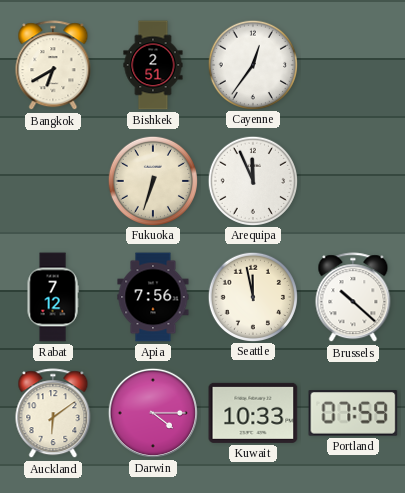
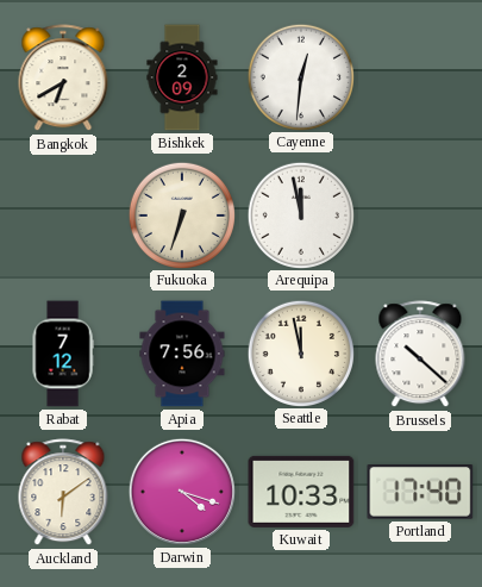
Bishkek: 2:51 -> 2:09 (182, 77)
Cayenne: 12:36 -> 12:31 (300, 76)
Arequipa: 11:56 -> 11:58 (300, 214)
Darwin: 4:15 -> 4:18 (182, 492)
Portland: 07:59 -> 17:40 (420, 492)
